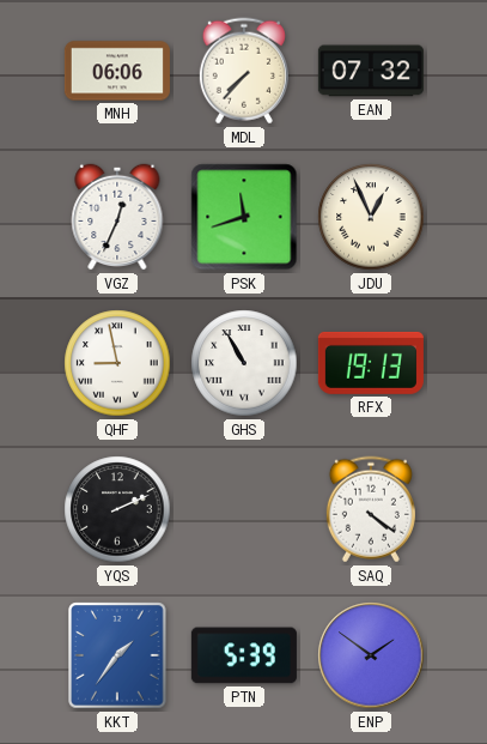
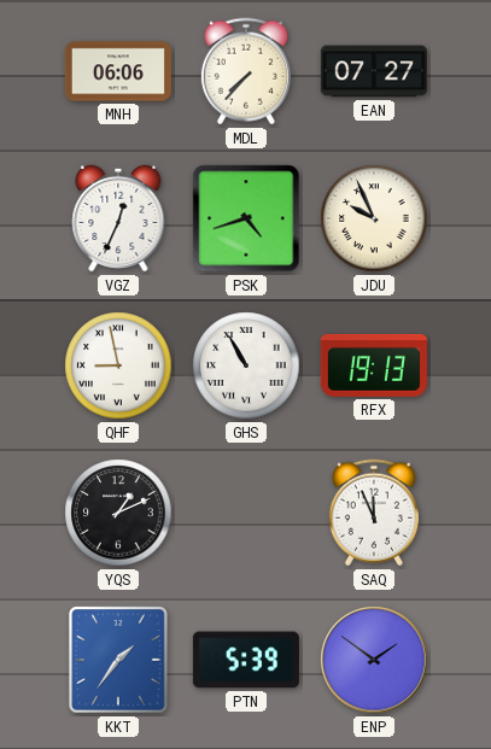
EAN: 07:32 -> 07:27 (374, 71)
PSK: 11:42 -> 4:42 (246, 218)
JDU: 12:56 -> 9:56 (374, 218)
YQS: 2:11 -> 1:11 (118, 513)
SAQ: 4:21 -> 11:56 (374, 513)
